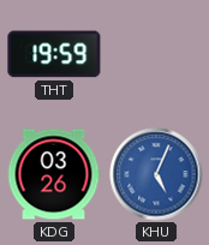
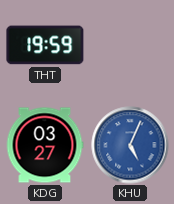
KDG: 03:26 -> 03:27 (45, 145)
